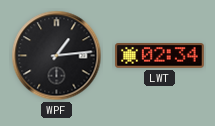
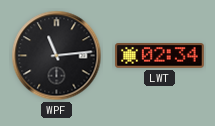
WPF: 1:14 -> 11:14 (57, 56)
